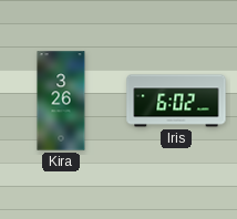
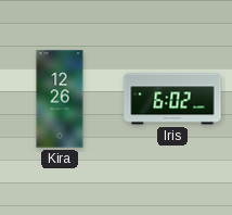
Kira: 3:26 -> 12:26 (60, 99)
